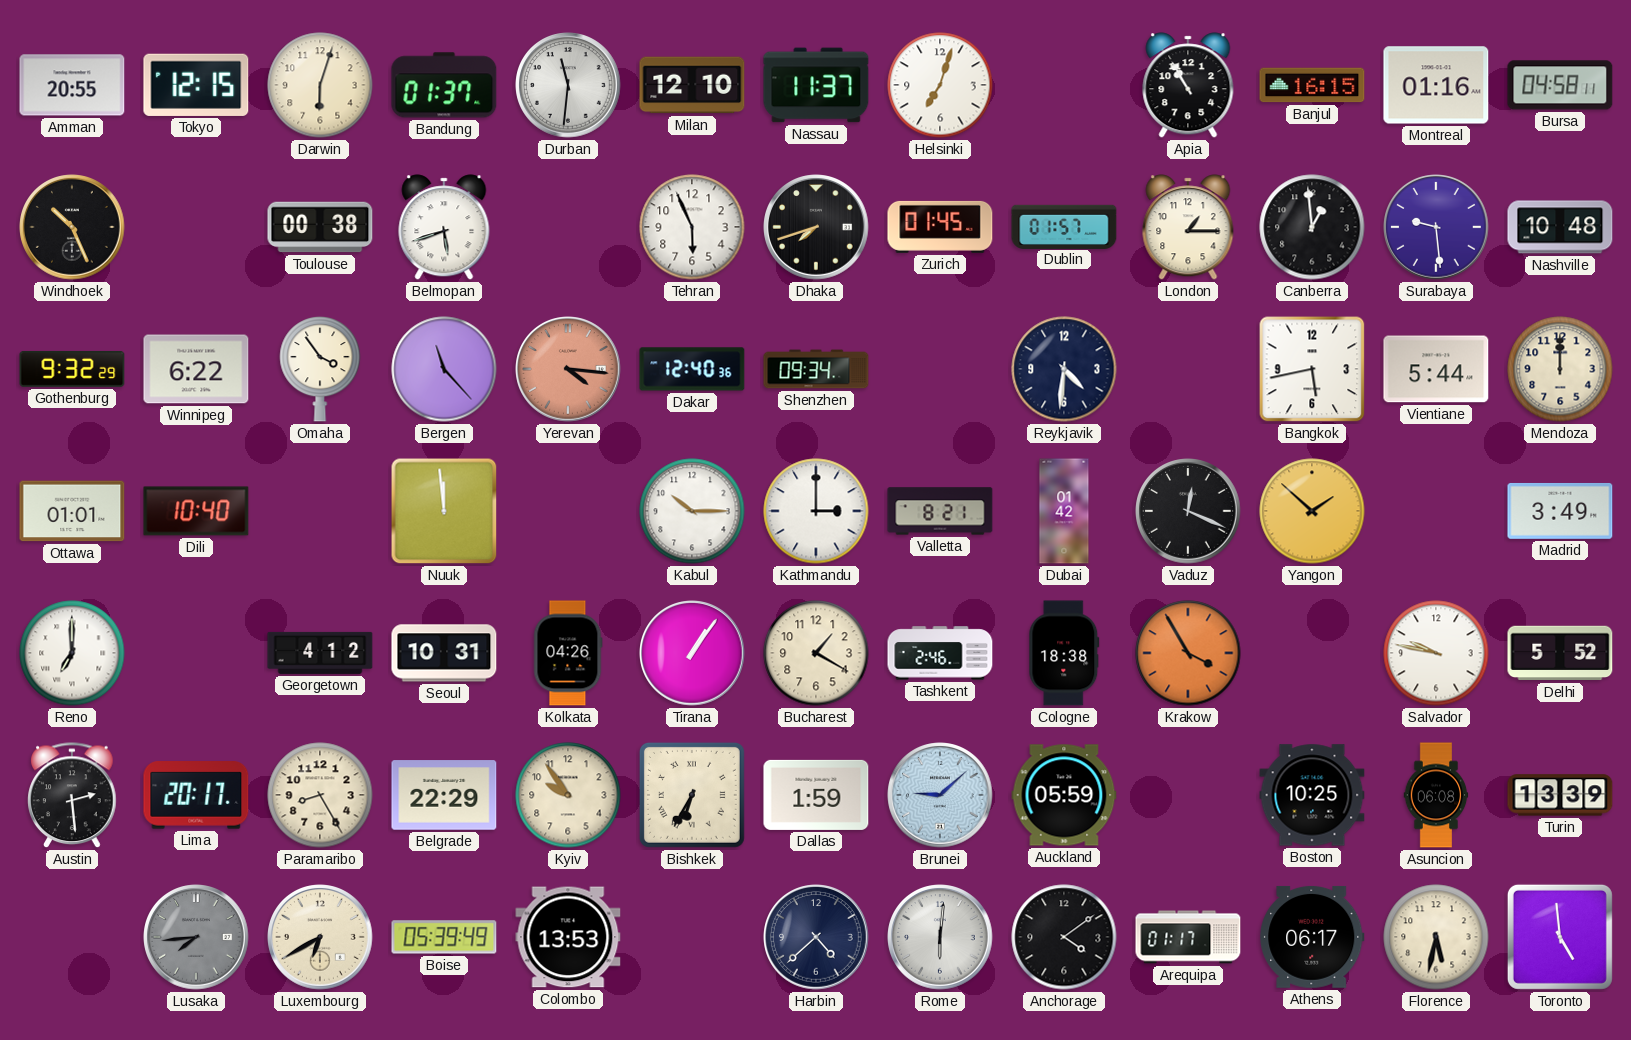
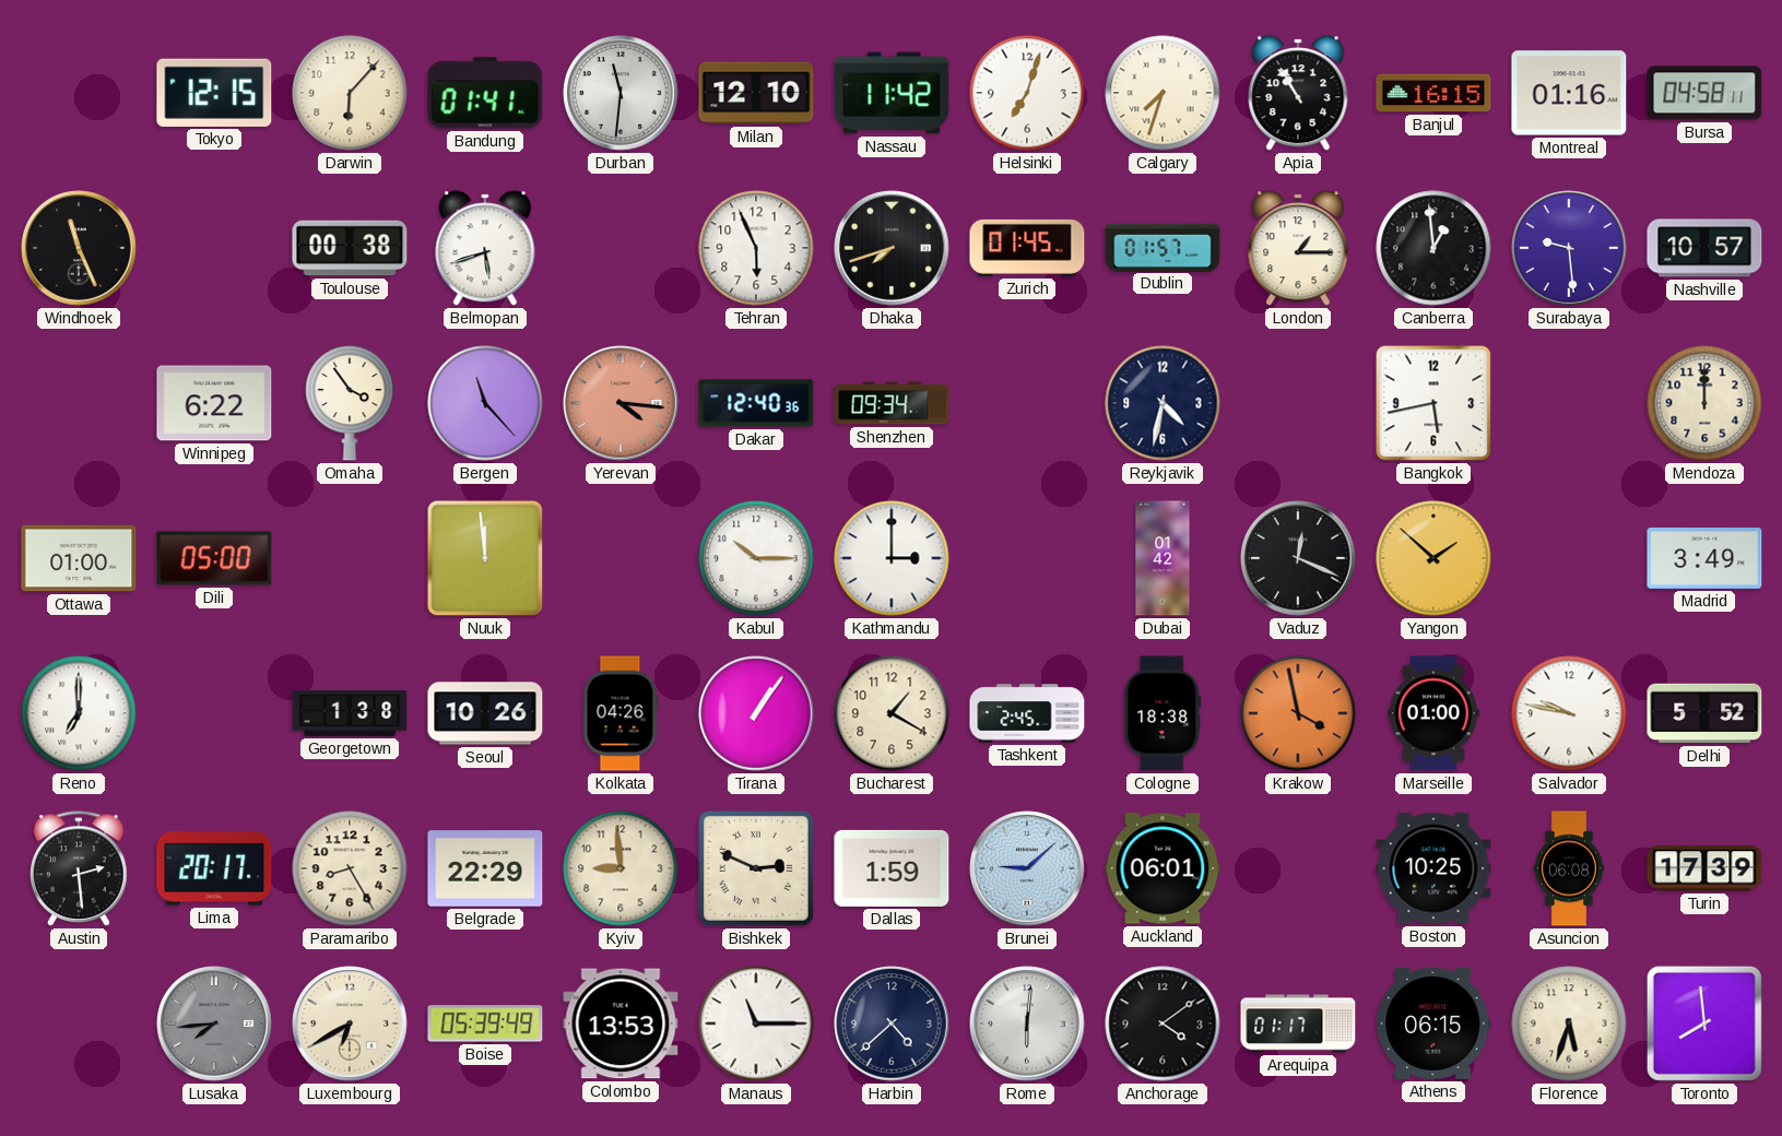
Amman: 20:55 -> none (72, 85)
Darwin: 6:03 -> 6:07 (350, 93)
Bandung: 01:37 -> 01:41 (485, 93)
Nassau: 11:37 -> 11:42 (892, 93)
Calgary: none -> 7:33 (1163, 93)
Windhoek: 10:26 -> 11:26 (79, 248)
Nashville: 10:48 -> 10:57 (1704, 248)
Gothenburg: 9:32 -> none (72, 369)
Reykjavik: 4:31 -> 4:32 (1163, 403)
Vientiane: 5:44 -> none (1436, 369)
Ottawa: 01:01 -> 01:00 (79, 558)
Dili: 10:40 -> 05:00 (214, 558)
Valletta: 8:21 -> none (940, 511)
Georgetown: 4:12 -> 1:38 (350, 713)
Seoul: 10:31 -> 10:26 (485, 713)
Tashkent: 2:46 -> 2:45 (1027, 713)
Krakow: 3:55 -> 3:58 (1298, 713)
Marseille: none -> 01:00 (1433, 713)
Kyiv: 9:54 -> 8:59 (621, 868)
Bishkek: 6:35 -> 2:49 (756, 868)
Auckland: 05:59 -> 06:01 (1163, 868)
Turin: 13:39 -> 17:39 (1704, 868)
Manaus: none -> 11:15 (756, 1023)
Athens: 06:17 -> 06:15 (1433, 1023)
Florence: 5:32 -> 5:33 (1569, 1023)
Toronto: 4:59 -> 7:59 (1704, 1023)
